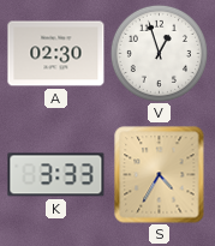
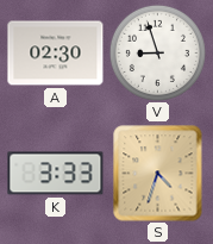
V: 12:57 -> 8:57 (157, 52)
S: 4:35 -> 4:33 (158, 174)
